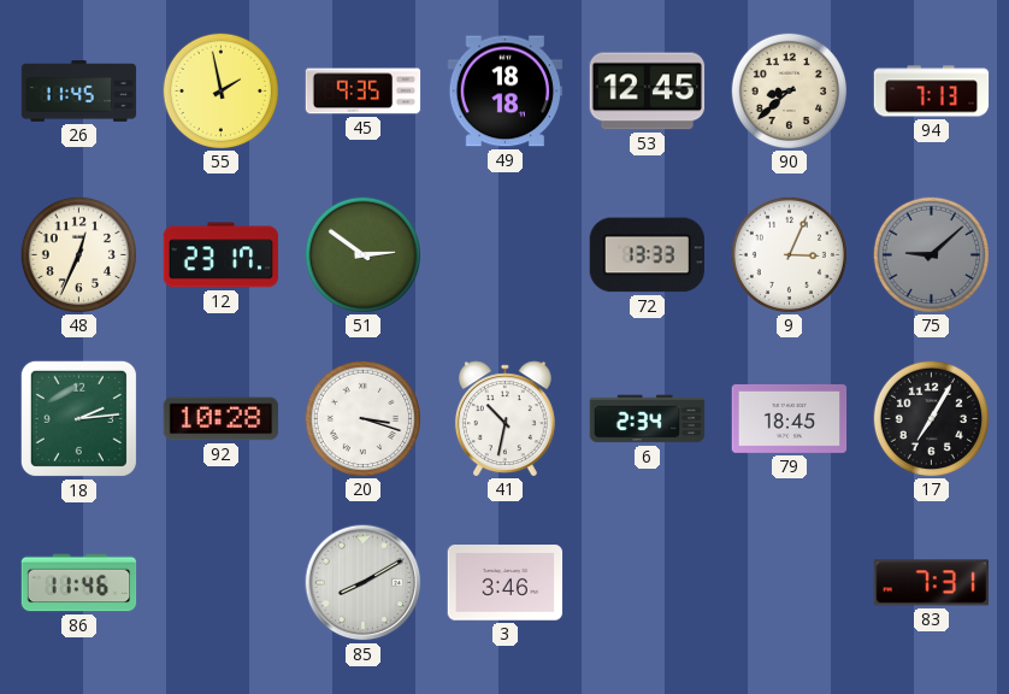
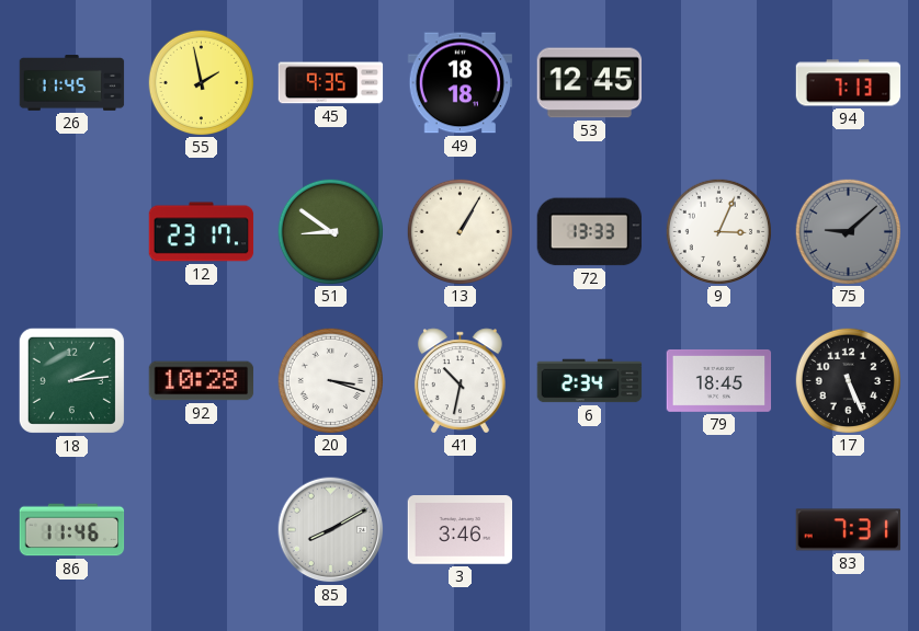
90: 8:38 -> none (789, 90)
48: 12:34 -> none (78, 254)
51: 2:51 -> 8:51 (330, 231)
13: none -> 1:05 (459, 231)
17: 7:05 -> 5:26 (848, 380)
